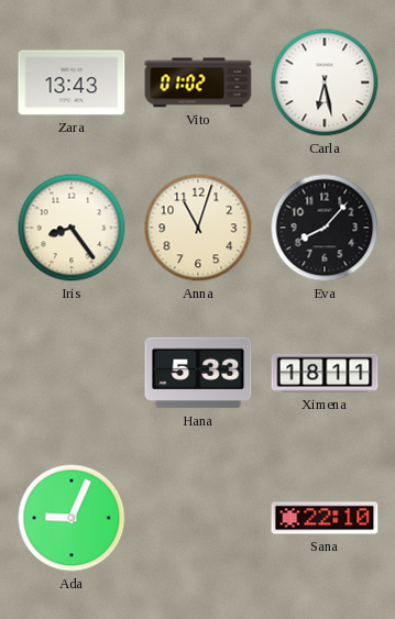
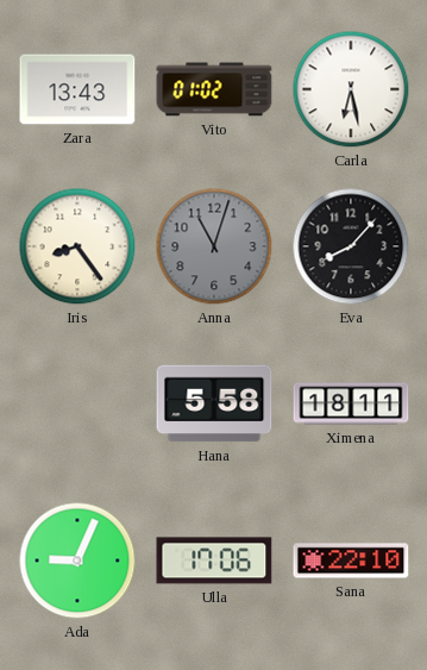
Anna dial: cream -> grey (214, 246)
Hana: 5:33 -> 5:58 (214, 403)
Ulla: none -> 17:06 (214, 561)
